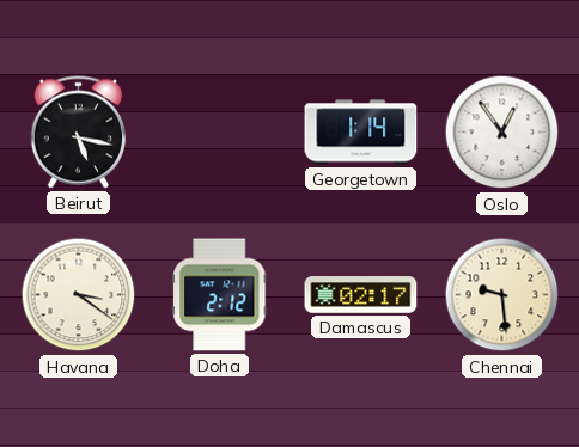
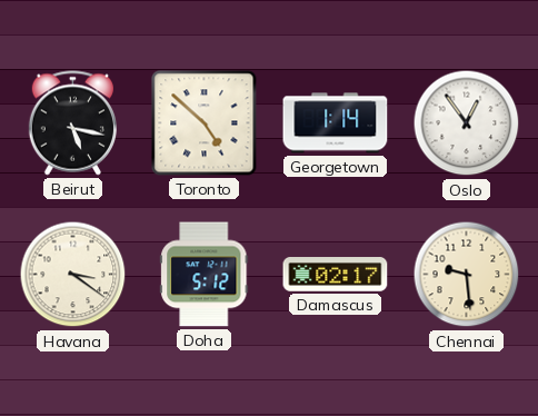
Toronto: none -> 4:52 (205, 123)
Doha: 2:12 -> 5:12 (205, 275)
